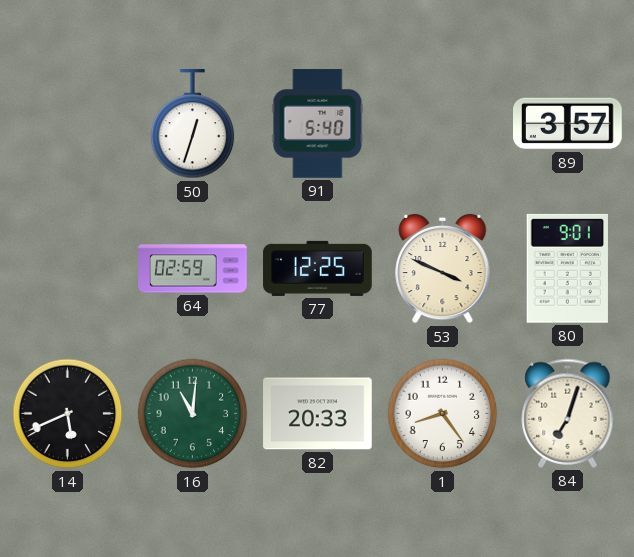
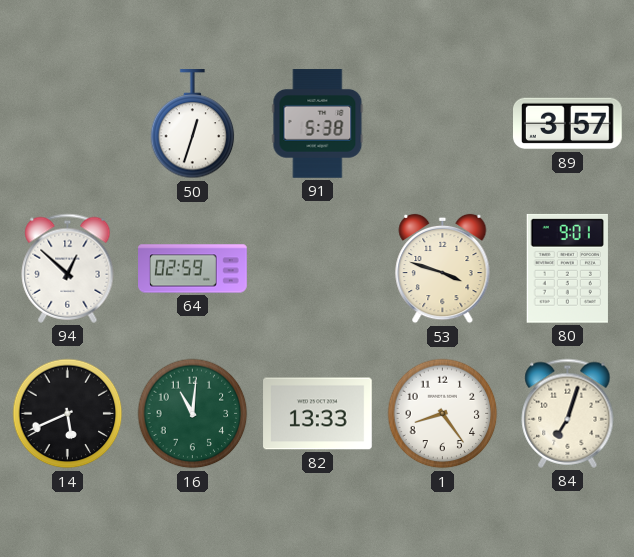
91: 5:40 -> 5:38 (318, 124)
94: none -> 12:52 (68, 268)
77: 12:25 -> none (318, 268)
53: 3:49 -> 3:48 (443, 269)
82: 20:33 -> 13:33 (318, 414)
